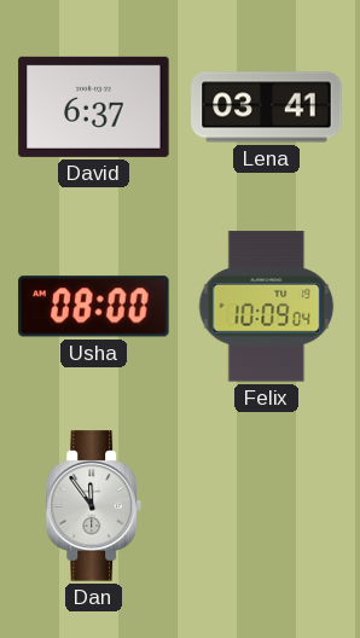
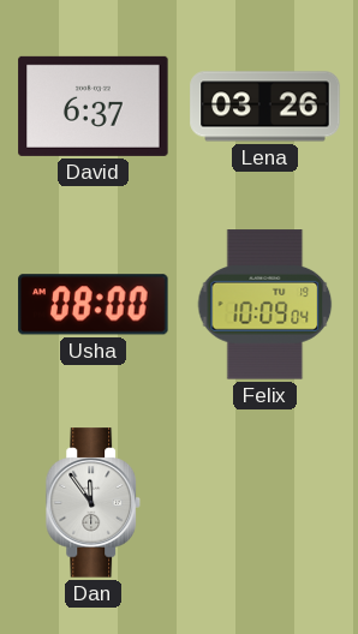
Lena: 03:41 -> 03:26 (265, 107)
